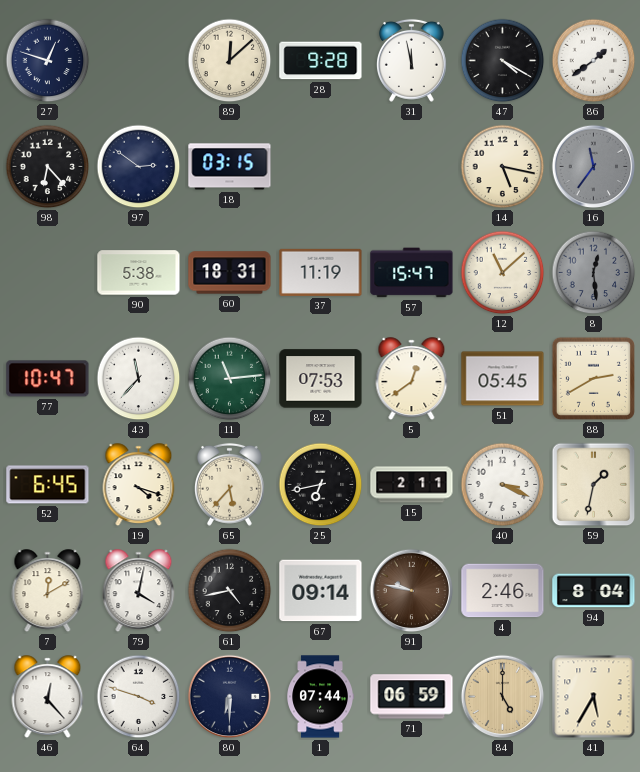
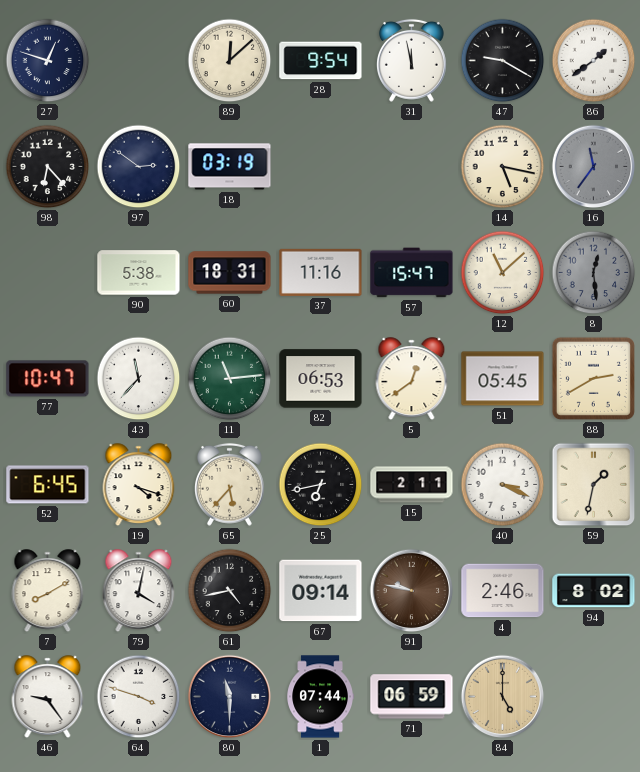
28: 9:28 -> 9:54 (321, 61)
47: 4:20 -> 9:20 (503, 61)
18: 03:15 -> 03:19 (230, 167)
37: 11:19 -> 11:16 (321, 272)
82: 07:53 -> 06:53 (321, 379)
7: 12:10 -> 8:10 (48, 591)
94: 8:04 -> 8:02 (594, 591)
46: 12:23 -> 9:24 (48, 697)
80: 6:30 -> 11:30 (230, 697)
41: 5:35 -> none (594, 697)
